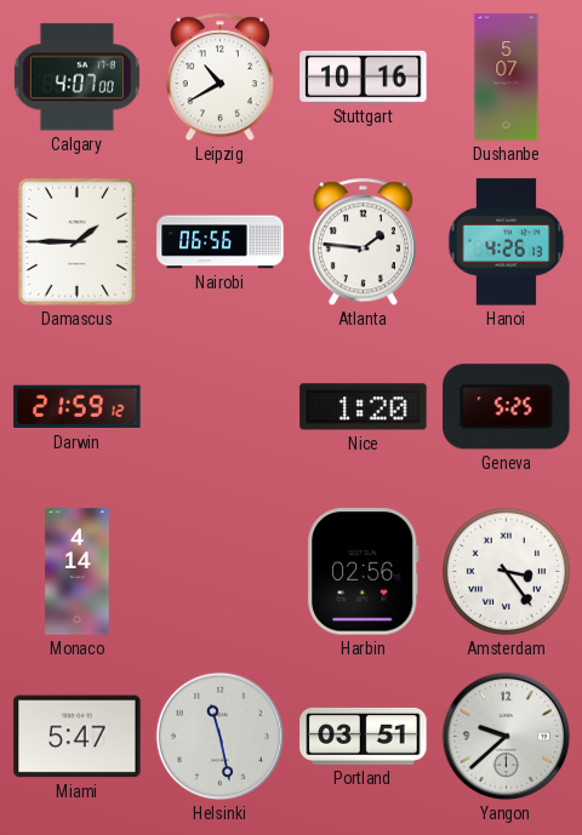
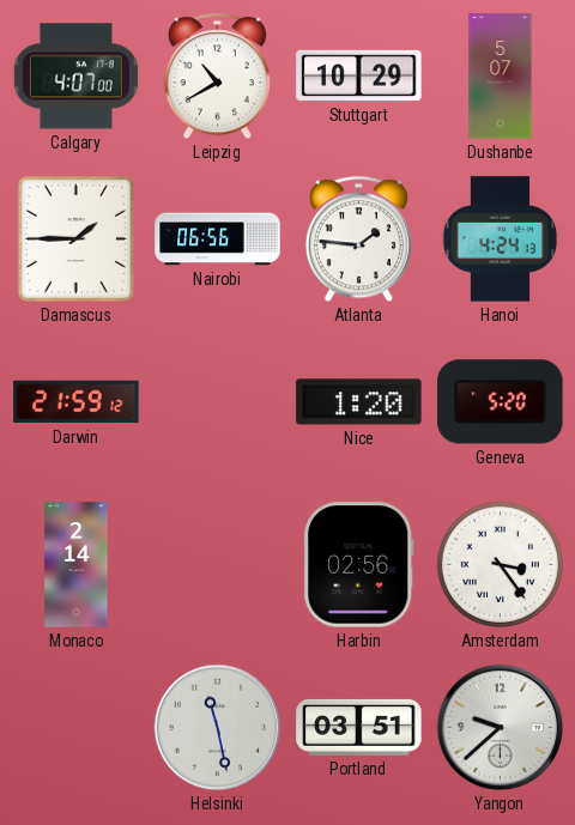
Stuttgart: 10:16 -> 10:29 (359, 75)
Hanoi: 4:26 -> 4:24 (501, 239)
Geneva: 5:25 -> 5:20 (501, 402)
Monaco: 4:14 -> 2:14 (77, 565)
Miami: 5:47 -> none (78, 737)
